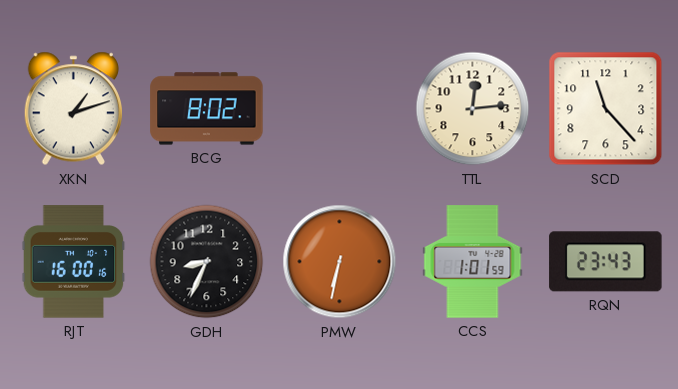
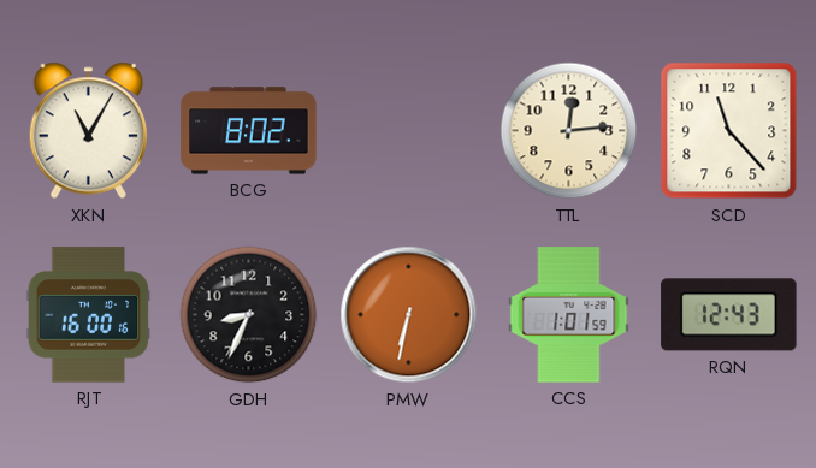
XKN: 1:12 -> 11:05 (88, 131)
RQN: 23:43 -> 12:43 (729, 315)
